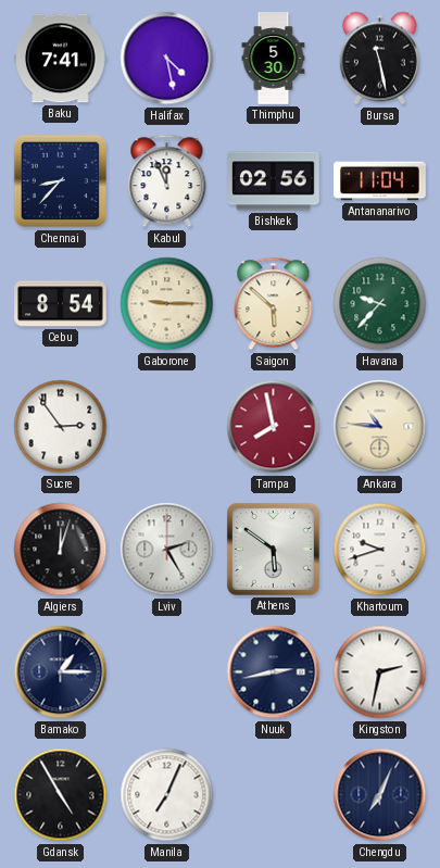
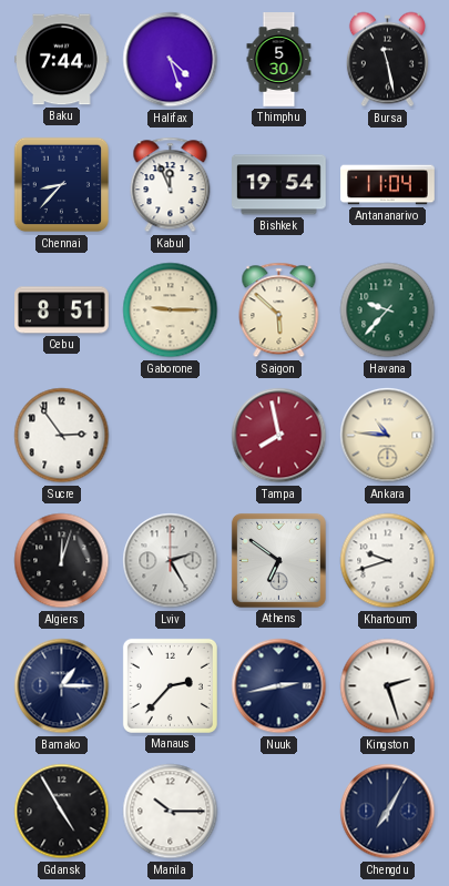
Baku: 7:41 -> 7:44 (62, 60)
Halifax: 4:28 -> 4:27 (171, 60)
Bishkek: 02:56 -> 19:54 (279, 185)
Cebu: 8:54 -> 8:51 (62, 310)
Athens: 5:51 -> 6:51 (278, 560)
Manaus: none -> 2:37 (170, 685)
Kingston: 2:32 -> 2:27 (388, 686)
Manila: 7:04 -> 10:15 (171, 812)
Chengdu: 7:04 -> 7:05 (388, 812)
